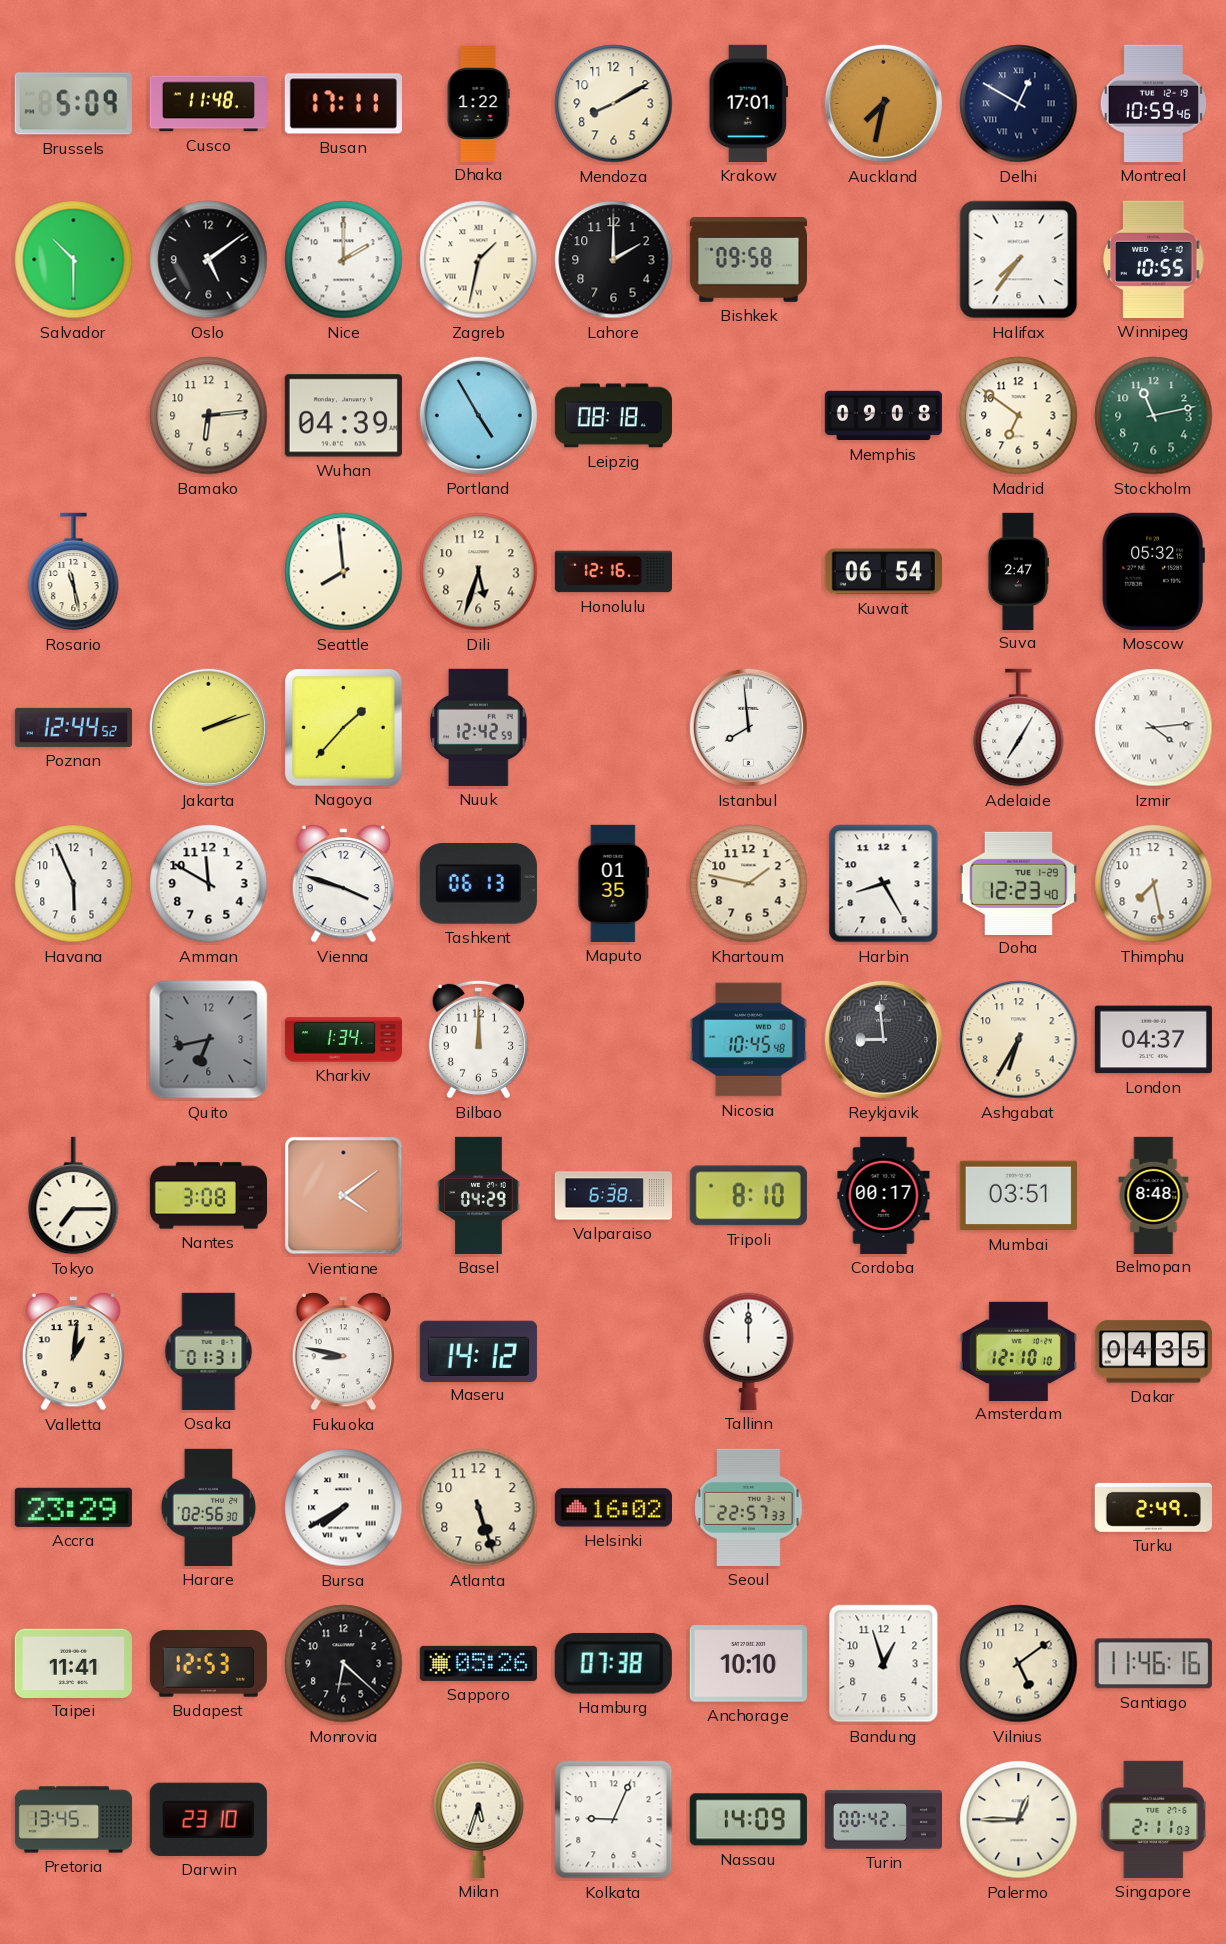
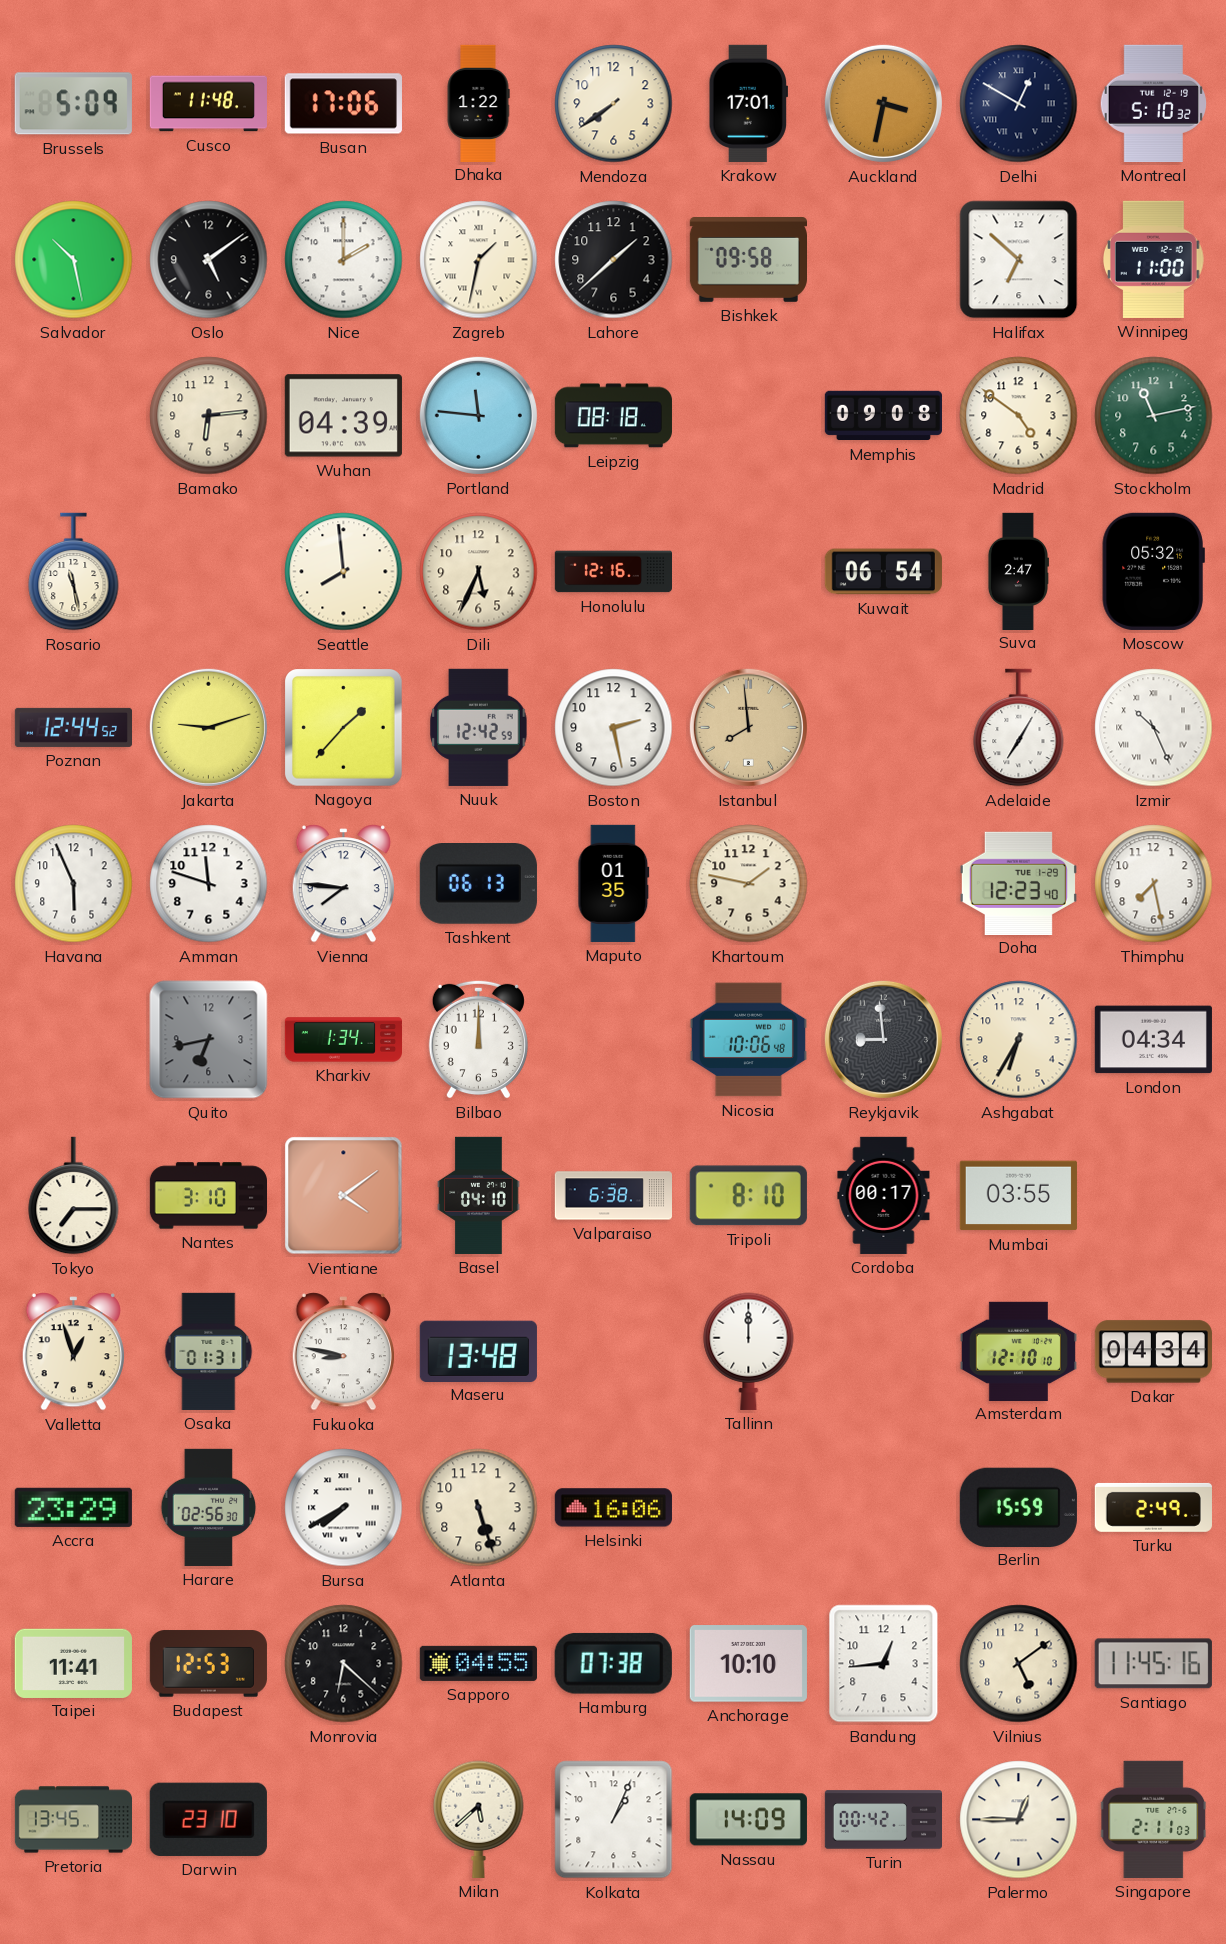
Busan: 17:11 -> 17:06 (343, 104)
Mendoza: 8:10 -> 7:39 (614, 104)
Auckland: 7:32 -> 3:32 (883, 103)
Montreal: 10:59 -> 5:10 (1153, 103)
Salvador: 10:30 -> 10:28 (74, 260)
Lahore: 2:00 -> 1:38 (614, 260)
Halifax: 7:36 -> 6:52 (1019, 260)
Winnipeg: 10:55 -> 11:00 (1154, 259)
Portland: 4:55 -> 11:46 (478, 415)
Madrid: 6:51 -> 4:51 (1019, 416)
Dili: 5:33 -> 5:34 (479, 572)
Jakarta: 2:12 -> 9:12 (208, 727)
Boston: none -> 2:28 (614, 728)
Istanbul dial: white -> champagne (748, 727)
Izmir: 4:14 -> 10:26 (1154, 728)
Amman: 11:50 -> 11:48 (209, 884)
Vienna: 3:48 -> 7:46 (343, 884)
Harbin: 8:25 -> none (884, 884)
Nicosia: 10:45 -> 10:06 (748, 1040)
London: 04:37 -> 04:34 (1153, 1040)
Nantes: 3:08 -> 3:10 (208, 1196)
Basel: 04:29 -> 04:10 (479, 1195)
Mumbai: 03:51 -> 03:55 (1018, 1196)
Belmopan: 8:48 -> none (1154, 1195)
Valletta: 1:01 -> 12:57 (73, 1352)
Maseru: 14:12 -> 13:48 (478, 1351)
Dakar: 04:35 -> 04:34 (1153, 1352)
Helsinki: 16:02 -> 16:06 (613, 1508)
Seoul: 22:57 -> none (749, 1507)
Berlin: none -> 15:59 (1018, 1507)
Sapporo: 05:26 -> 04:55 (478, 1663)
Bandung: 12:57 -> 12:44 (884, 1664)
Santiago: 11:46 -> 11:45 (1153, 1664)
Milan: 5:33 -> 5:38 (479, 1819)
Kolkata: 9:04 -> 1:04 (614, 1820)
